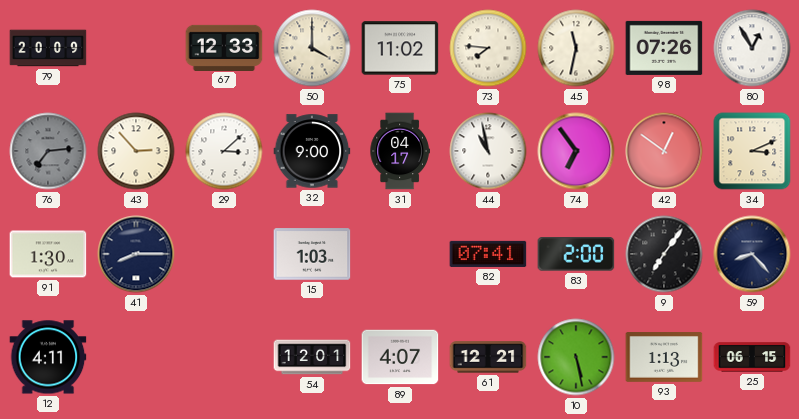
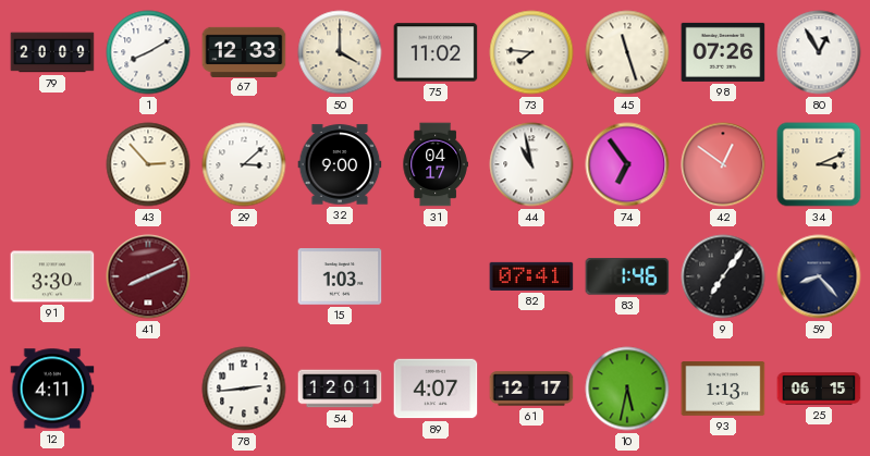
1: none -> 8:10 (148, 52)
45: 11:32 -> 11:27 (627, 52)
76: 7:14 -> none (48, 151)
91: 1:30 -> 3:30 (52, 276)
41: 8:15 -> 8:11 (148, 276)
41 dial: navy -> burgundy (148, 276)
83: 2:00 -> 1:46 (627, 276)
78: none -> 2:44 (244, 389)
61: 12:21 -> 12:17 (531, 389)
10: 5:28 -> 5:32 (627, 389)
